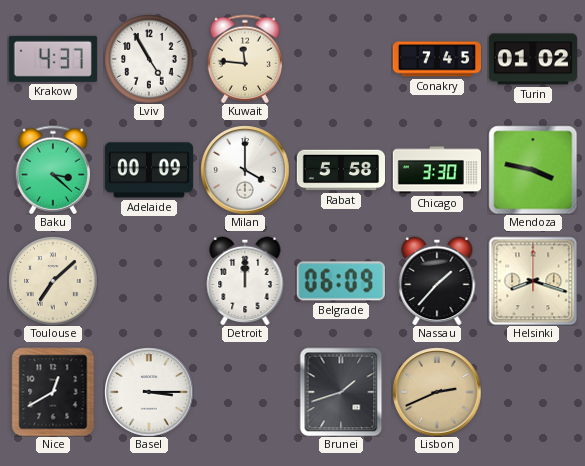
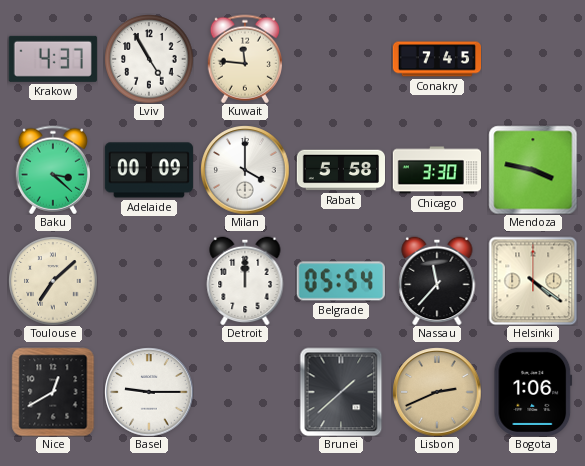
Turin: 01:02 -> none (532, 59)
Belgrade: 06:09 -> 05:54 (341, 281)
Nassau: 1:37 -> 11:37 (437, 281)
Helsinki: 8:18 -> 4:21 (533, 281)
Basel: 3:15 -> 9:15 (149, 392)
Brunei: 1:42 -> 1:38 (341, 392)
Bogota: none -> 1:06 (533, 392)
